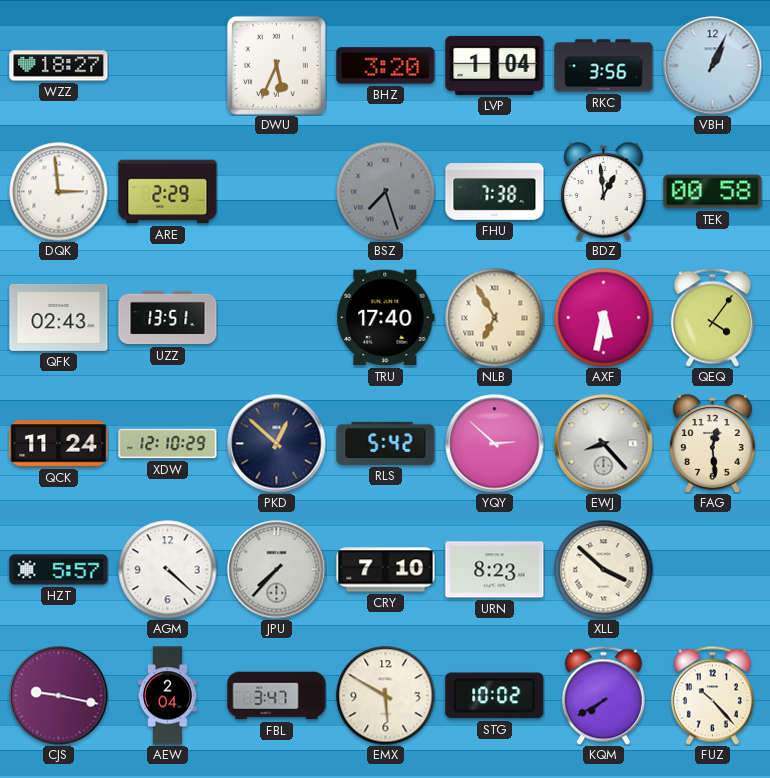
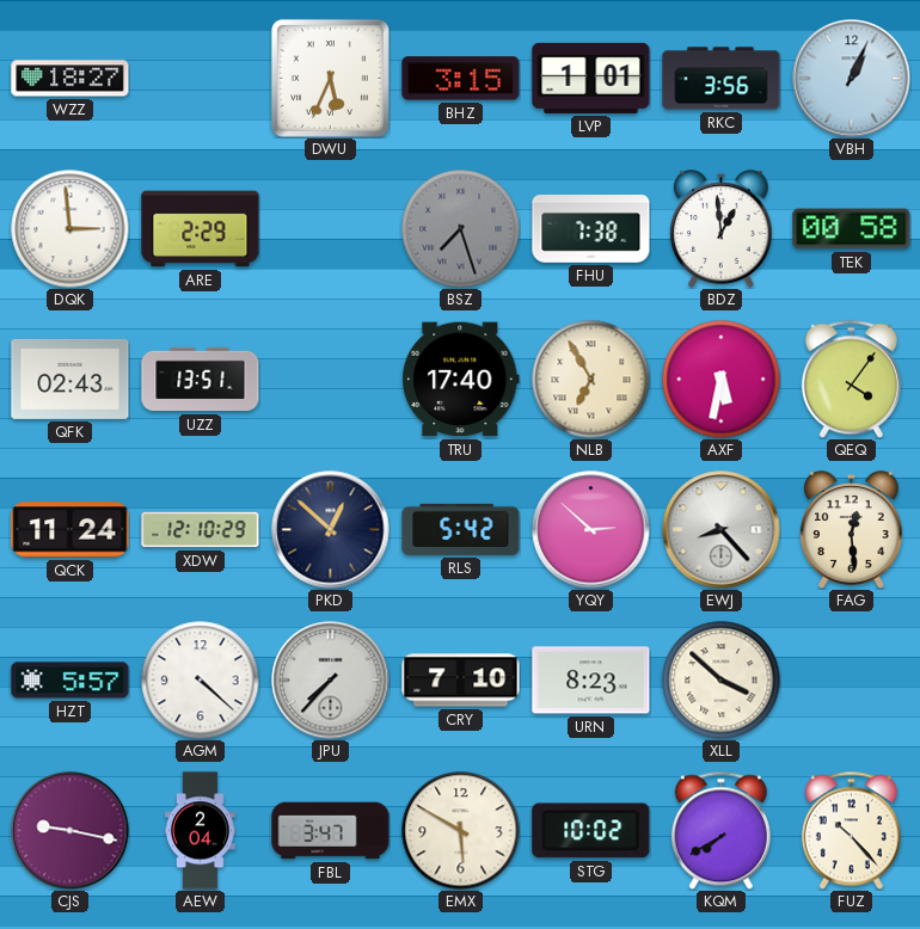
BHZ: 3:20 -> 3:15 (461, 79)
LVP: 1:04 -> 1:01 (591, 78)
